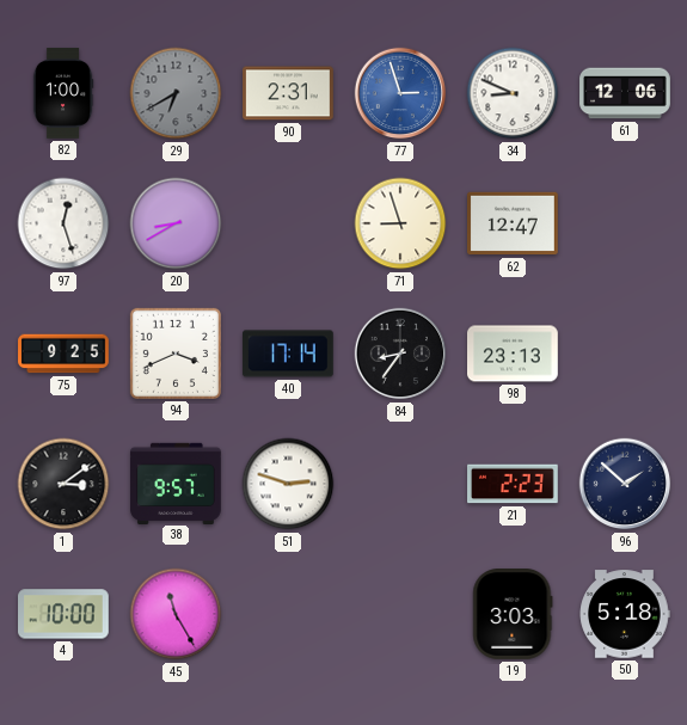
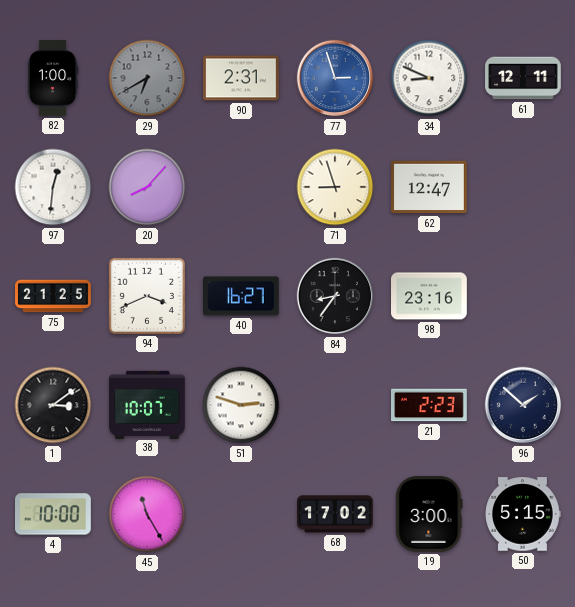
61: 12:06 -> 12:11 (523, 78)
97: 12:27 -> 12:31 (53, 187)
20: 8:40 -> 8:07 (147, 187)
75: 9:25 -> 21:25 (53, 296)
40: 17:14 -> 16:27 (241, 296)
98: 23:13 -> 23:16 (430, 296)
38: 9:57 -> 10:07 (147, 404)
68: none -> 17:02 (336, 514)
19: 3:03 -> 3:00 (429, 515)
50: 5:18 -> 5:15 (523, 514)
